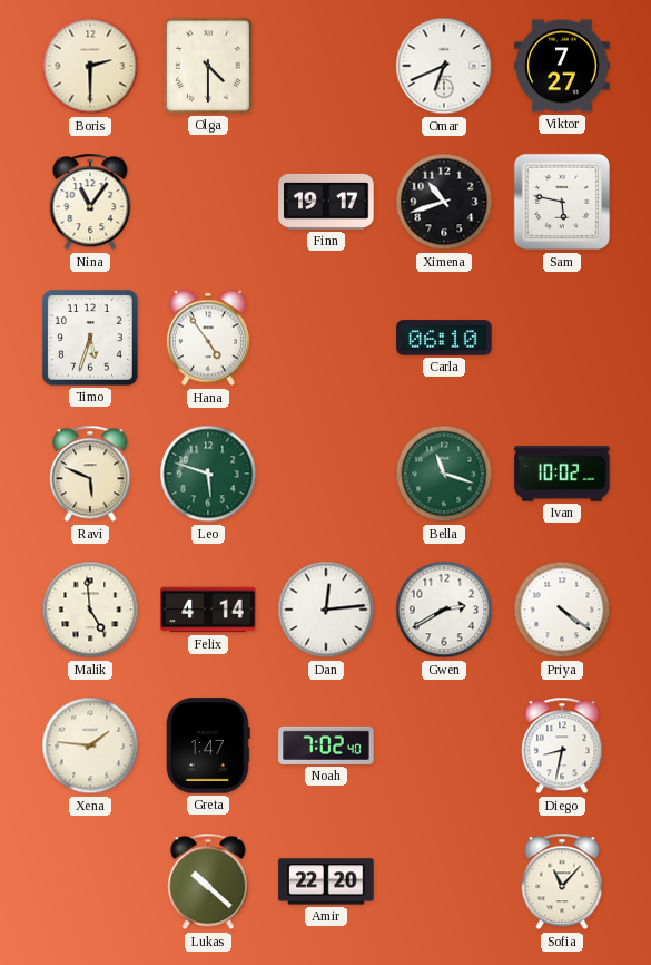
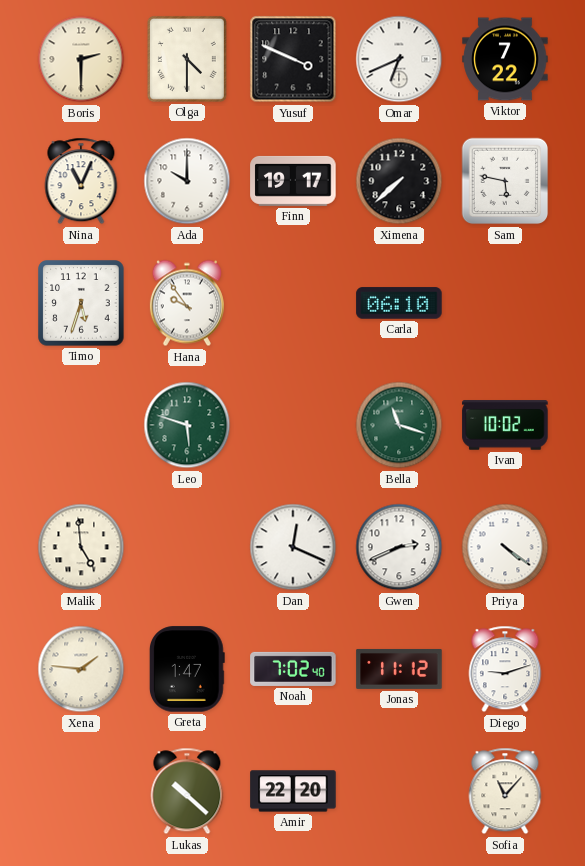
Yusuf: none -> 3:49 (293, 59)
Viktor: 7:27 -> 7:22 (505, 59)
Nina: 11:06 -> 11:04 (81, 181)
Ada: none -> 10:00 (187, 181)
Ximena: 10:42 -> 7:38 (399, 181)
Hana: 4:54 -> 9:54 (187, 303)
Ravi: 5:49 -> none (90, 474)
Felix: 4:14 -> none (208, 610)
Dan: 12:14 -> 12:19 (293, 547)
Gwen: 2:40 -> 2:41 (399, 547)
Jonas: none -> 11:12 (399, 669)
Diego: 8:32 -> 9:12 (505, 669)
